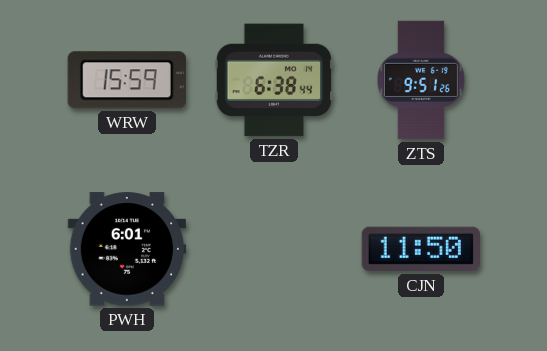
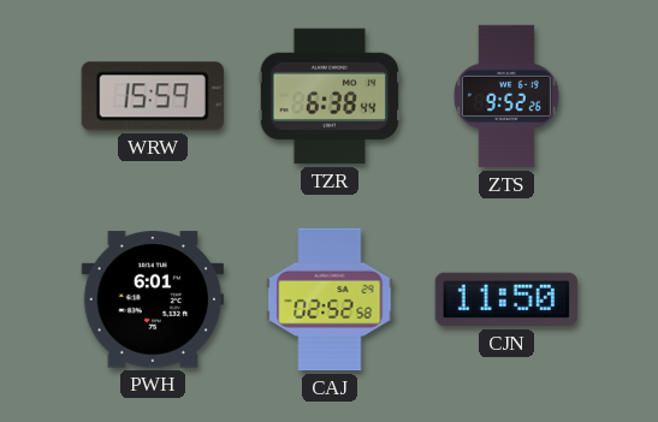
ZTS: 9:51 -> 9:52 (506, 96)
CAJ: none -> 02:52 (330, 299)
